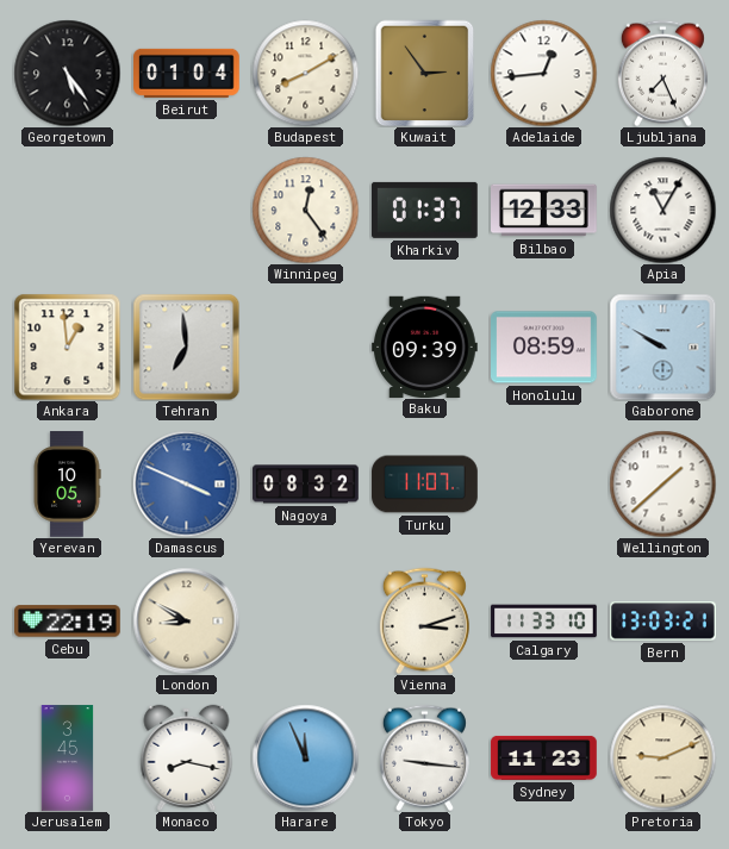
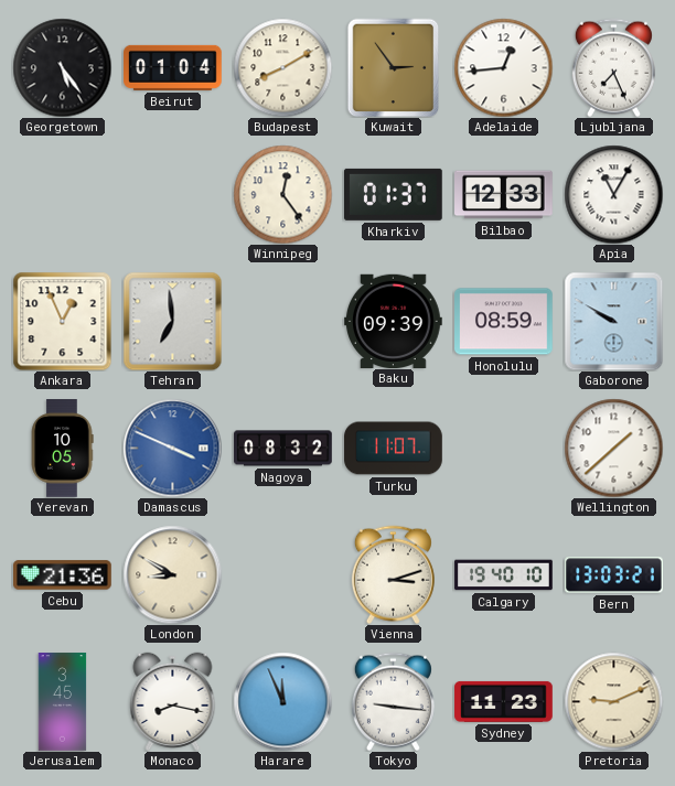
Ankara: 12:59 -> 12:56 (62, 321)
Cebu: 22:19 -> 21:36 (63, 575)
Calgary: 11:33 -> 19:40 (504, 575)
